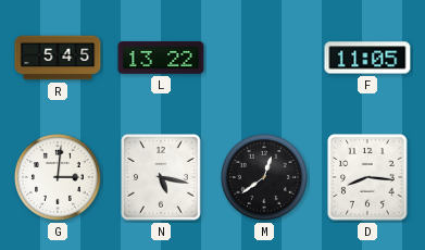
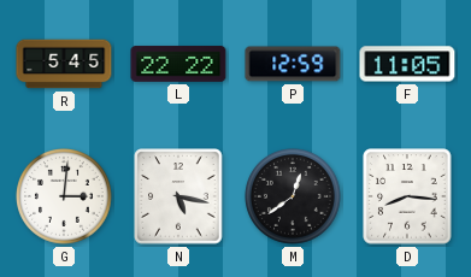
L: 13:22 -> 22:22 (178, 64)
P: none -> 12:59 (293, 64)
